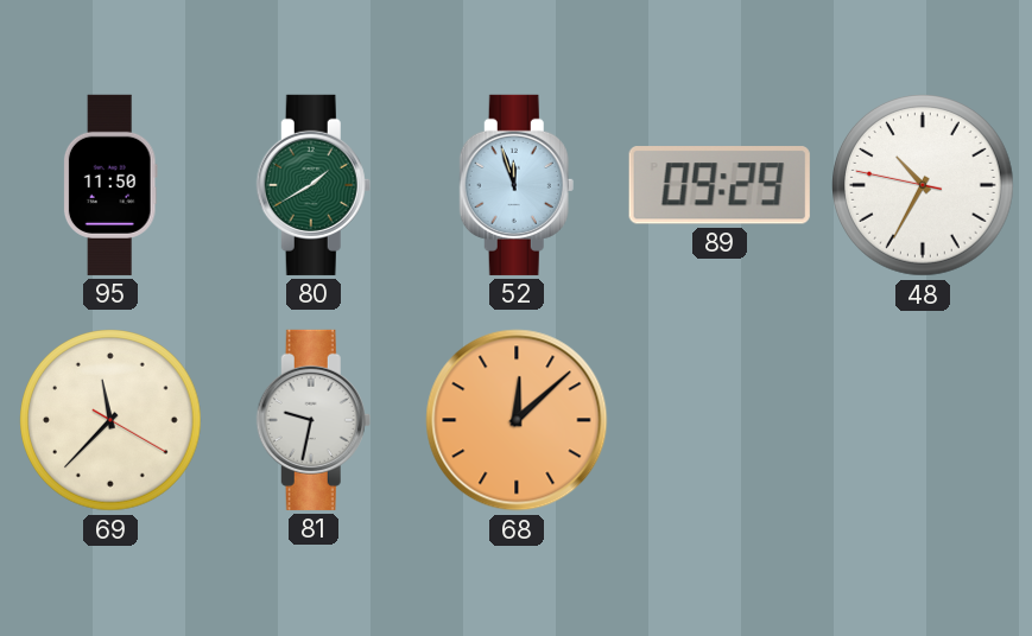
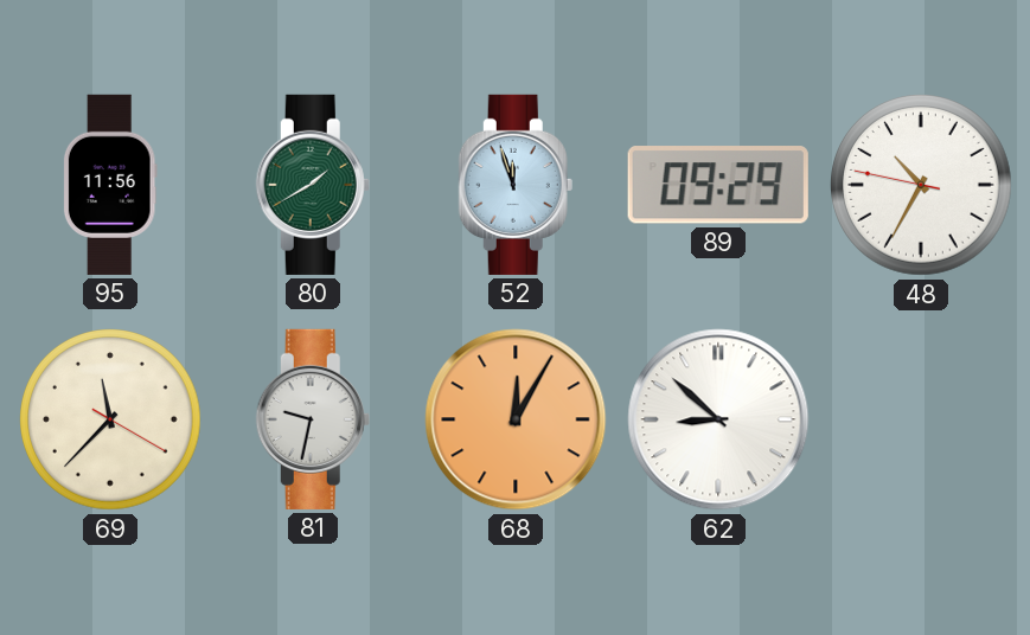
95: 11:50 -> 11:56 (110, 185)
68: 12:08 -> 12:05 (516, 419)
62: none -> 8:52 (718, 419)
